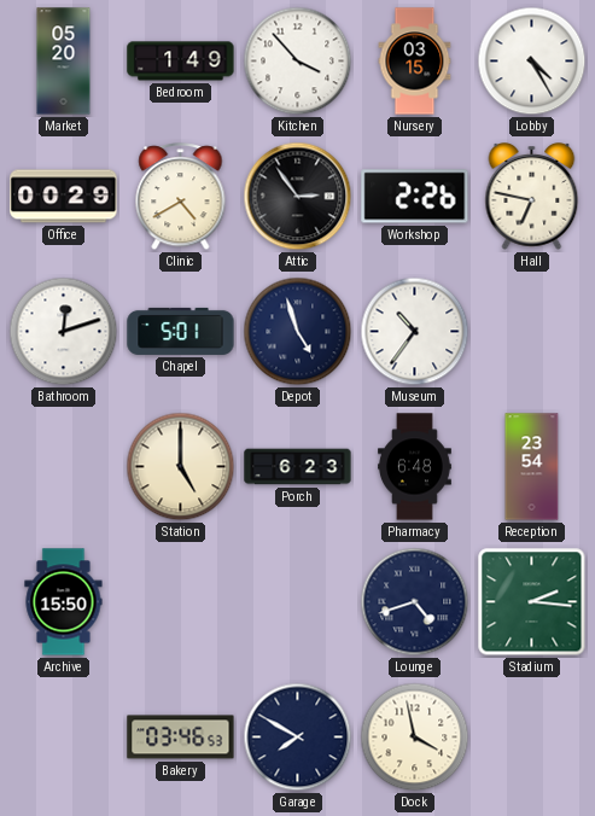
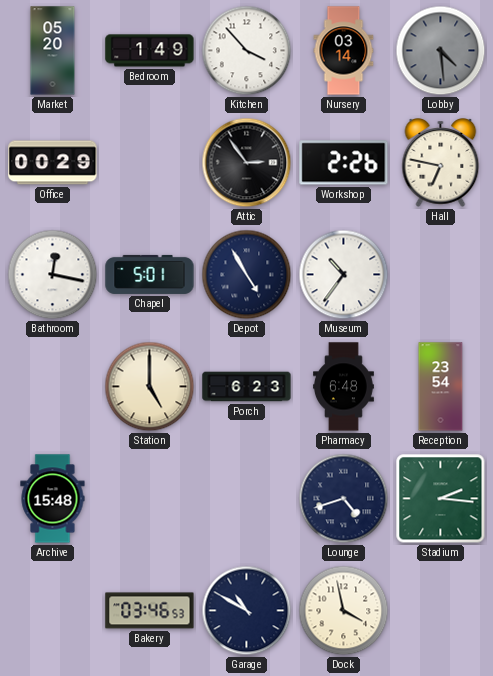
Nursery: 03:15 -> 03:14 (344, 51)
Lobby: 4:25 -> 4:29 (441, 51)
Lobby dial: white -> grey (441, 51)
Clinic: 4:40 -> none (181, 197)
Bathroom: 12:12 -> 12:17 (53, 275)
Depot: 4:57 -> 4:55 (247, 275)
Archive: 15:50 -> 15:48 (53, 499)
Garage: 7:50 -> 10:50 (247, 611)
